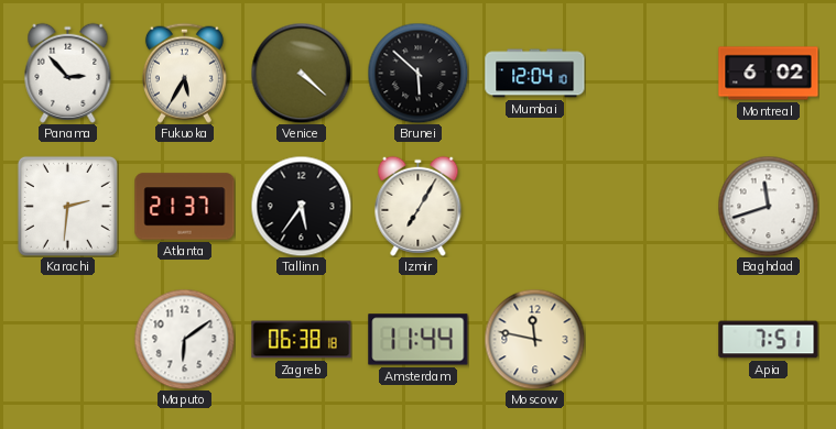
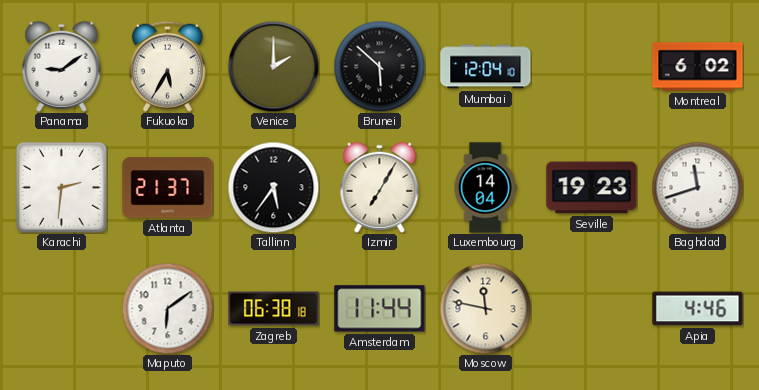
Panama: 2:53 -> 9:09 (62, 66)
Venice: 4:22 -> 2:00 (273, 66)
Luxembourg: none -> 14:04 (485, 188)
Seville: none -> 19:23 (592, 188)
Apia: 7:51 -> 4:46 (698, 309)
